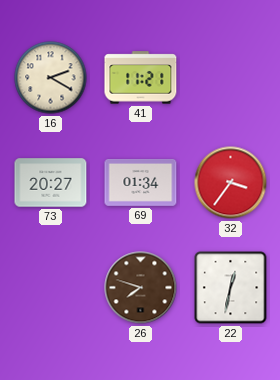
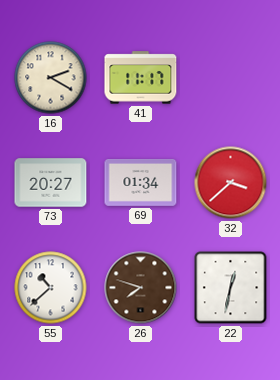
41: 11:21 -> 11:17 (141, 78)
32: 3:36 -> 3:38 (231, 183)
55: none -> 10:38 (51, 288)
